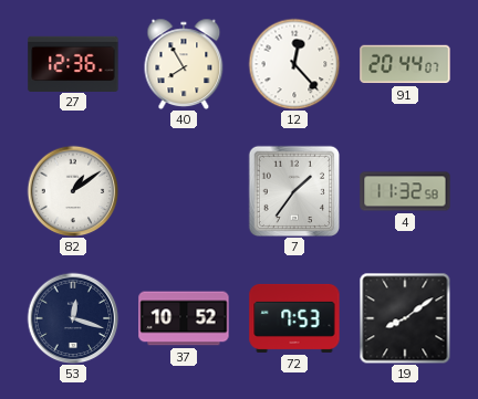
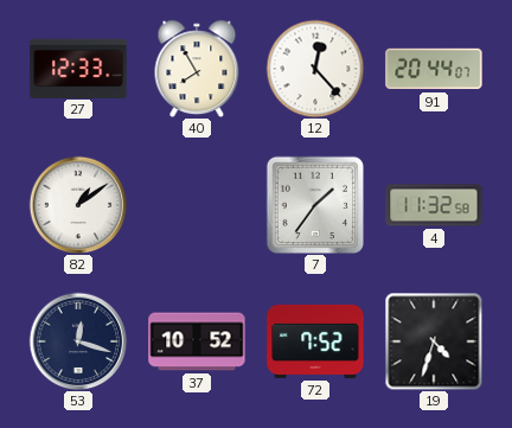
27: 12:36 -> 12:33 (78, 68)
72: 7:53 -> 7:52 (315, 341)
19: 8:09 -> 4:33 (434, 341)
